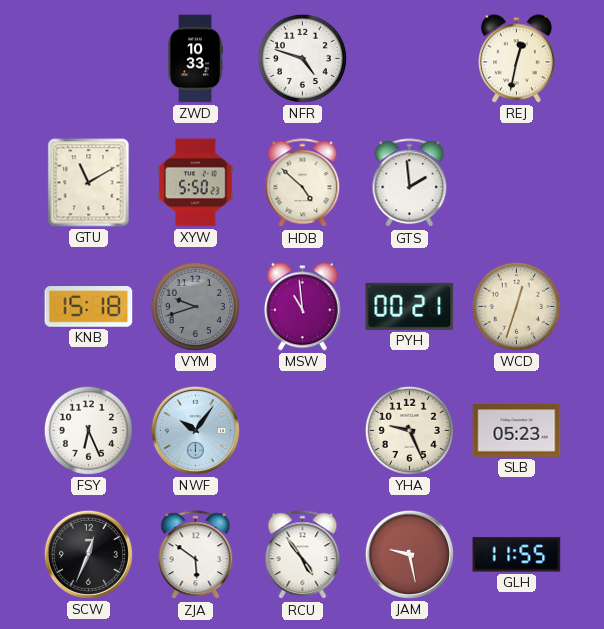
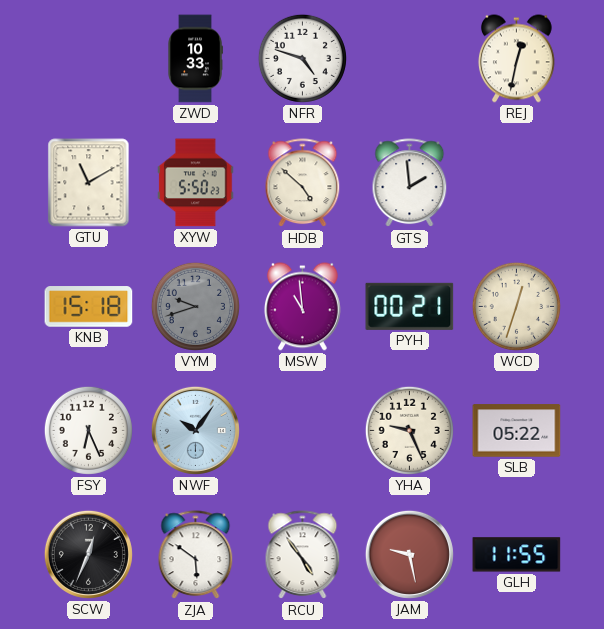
SLB: 05:23 -> 05:22 (517, 431)
